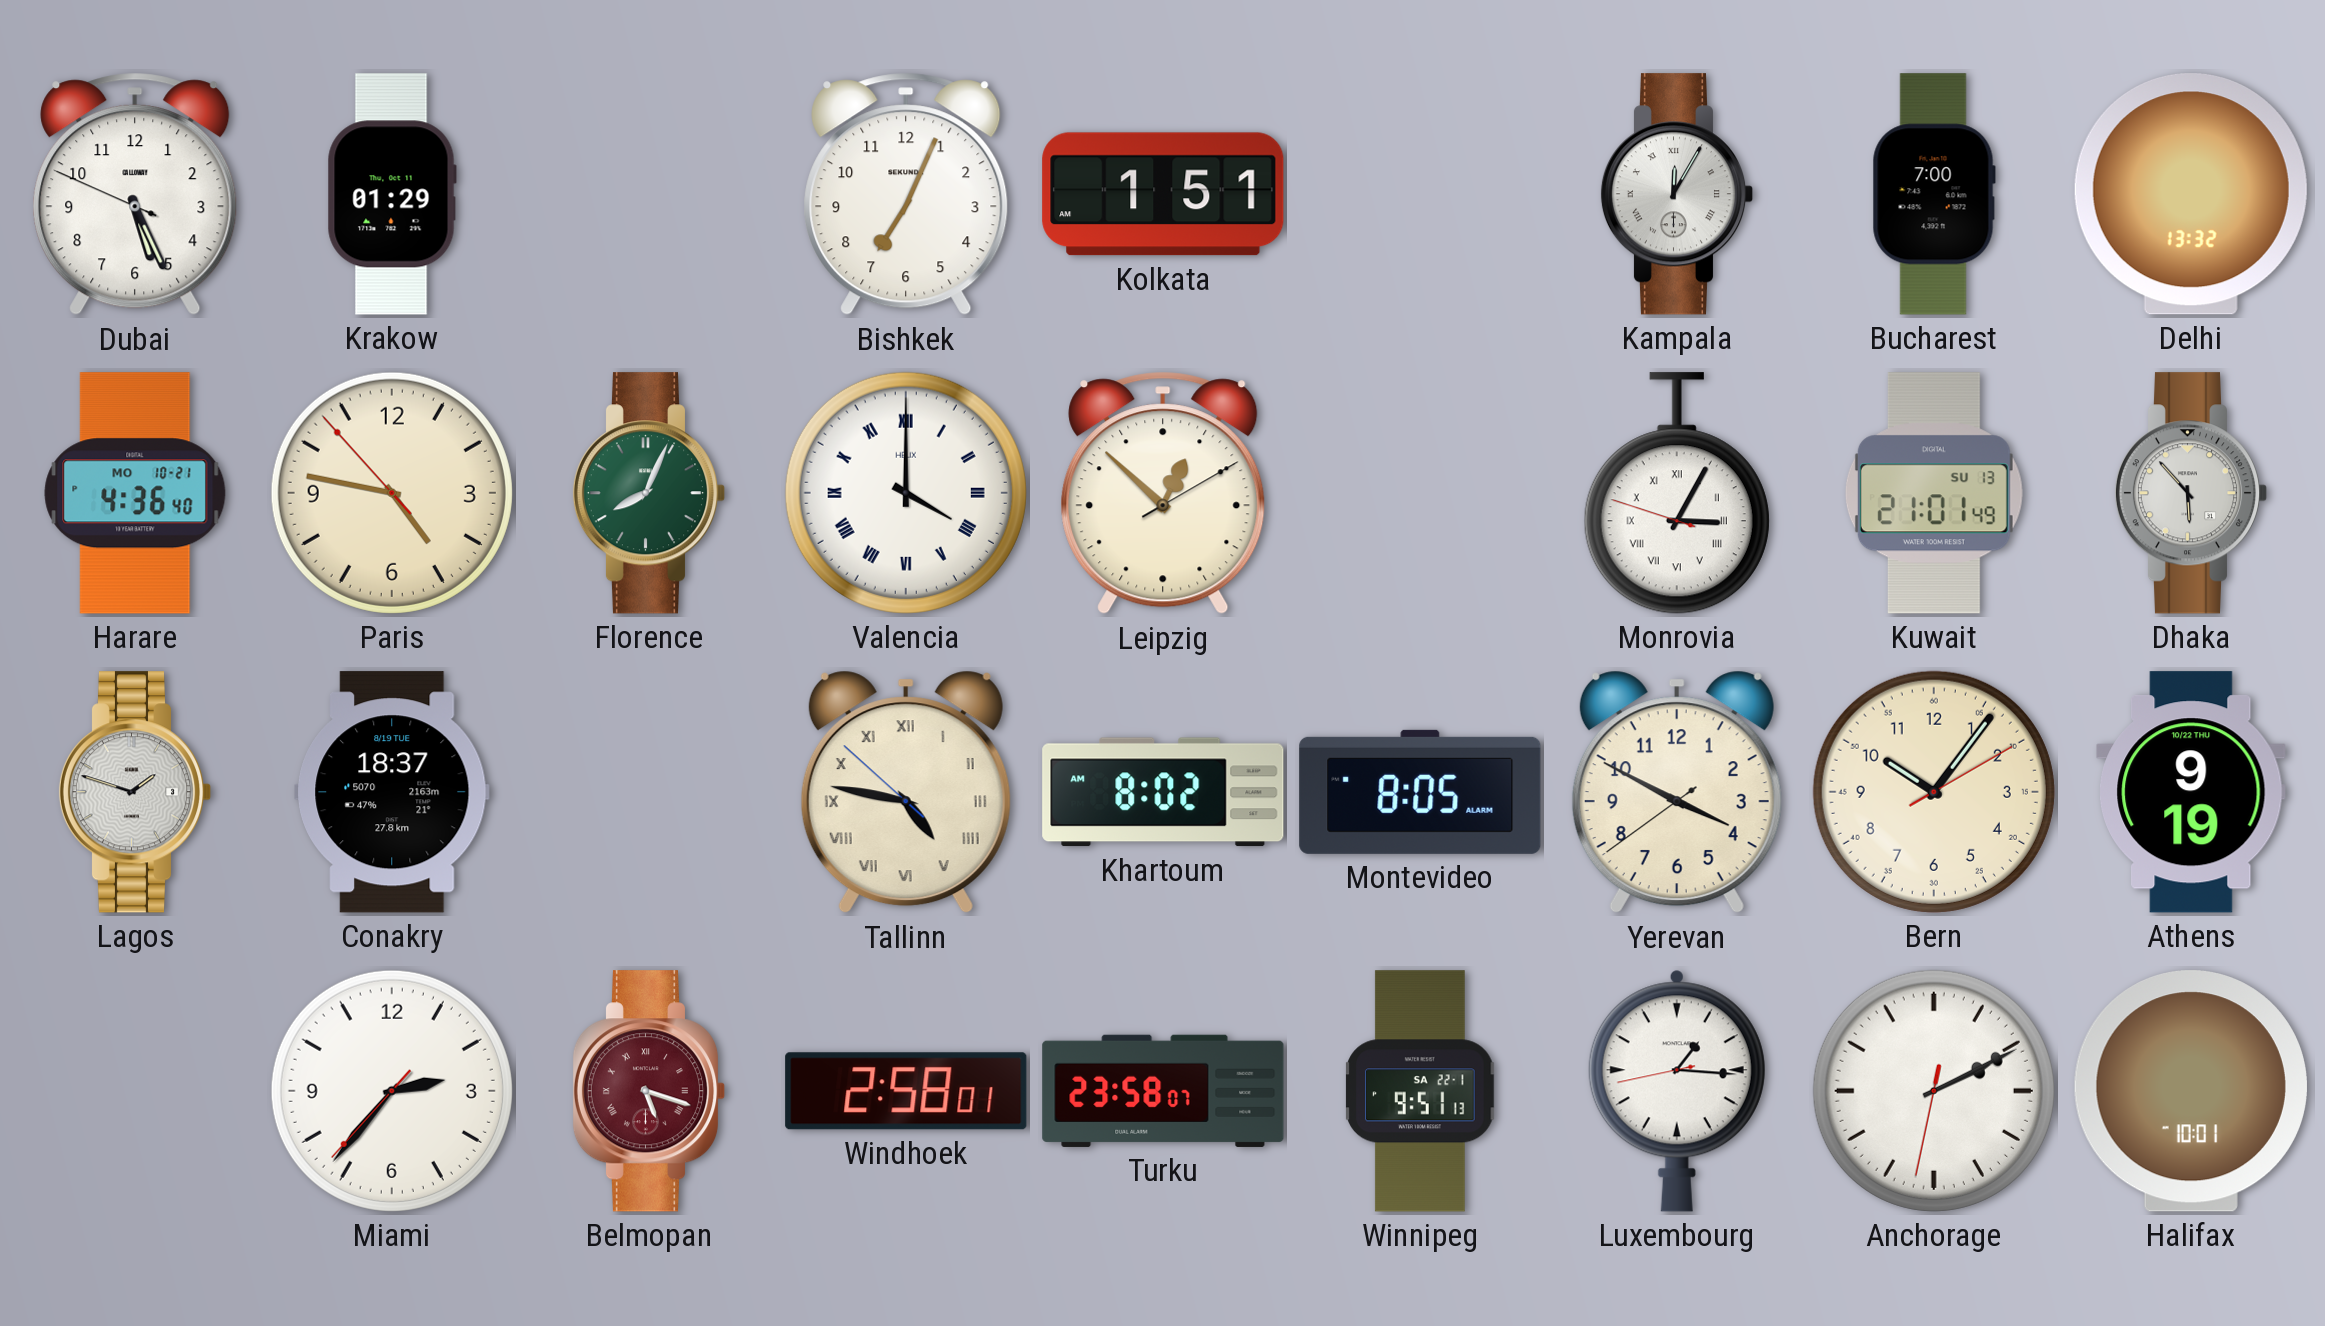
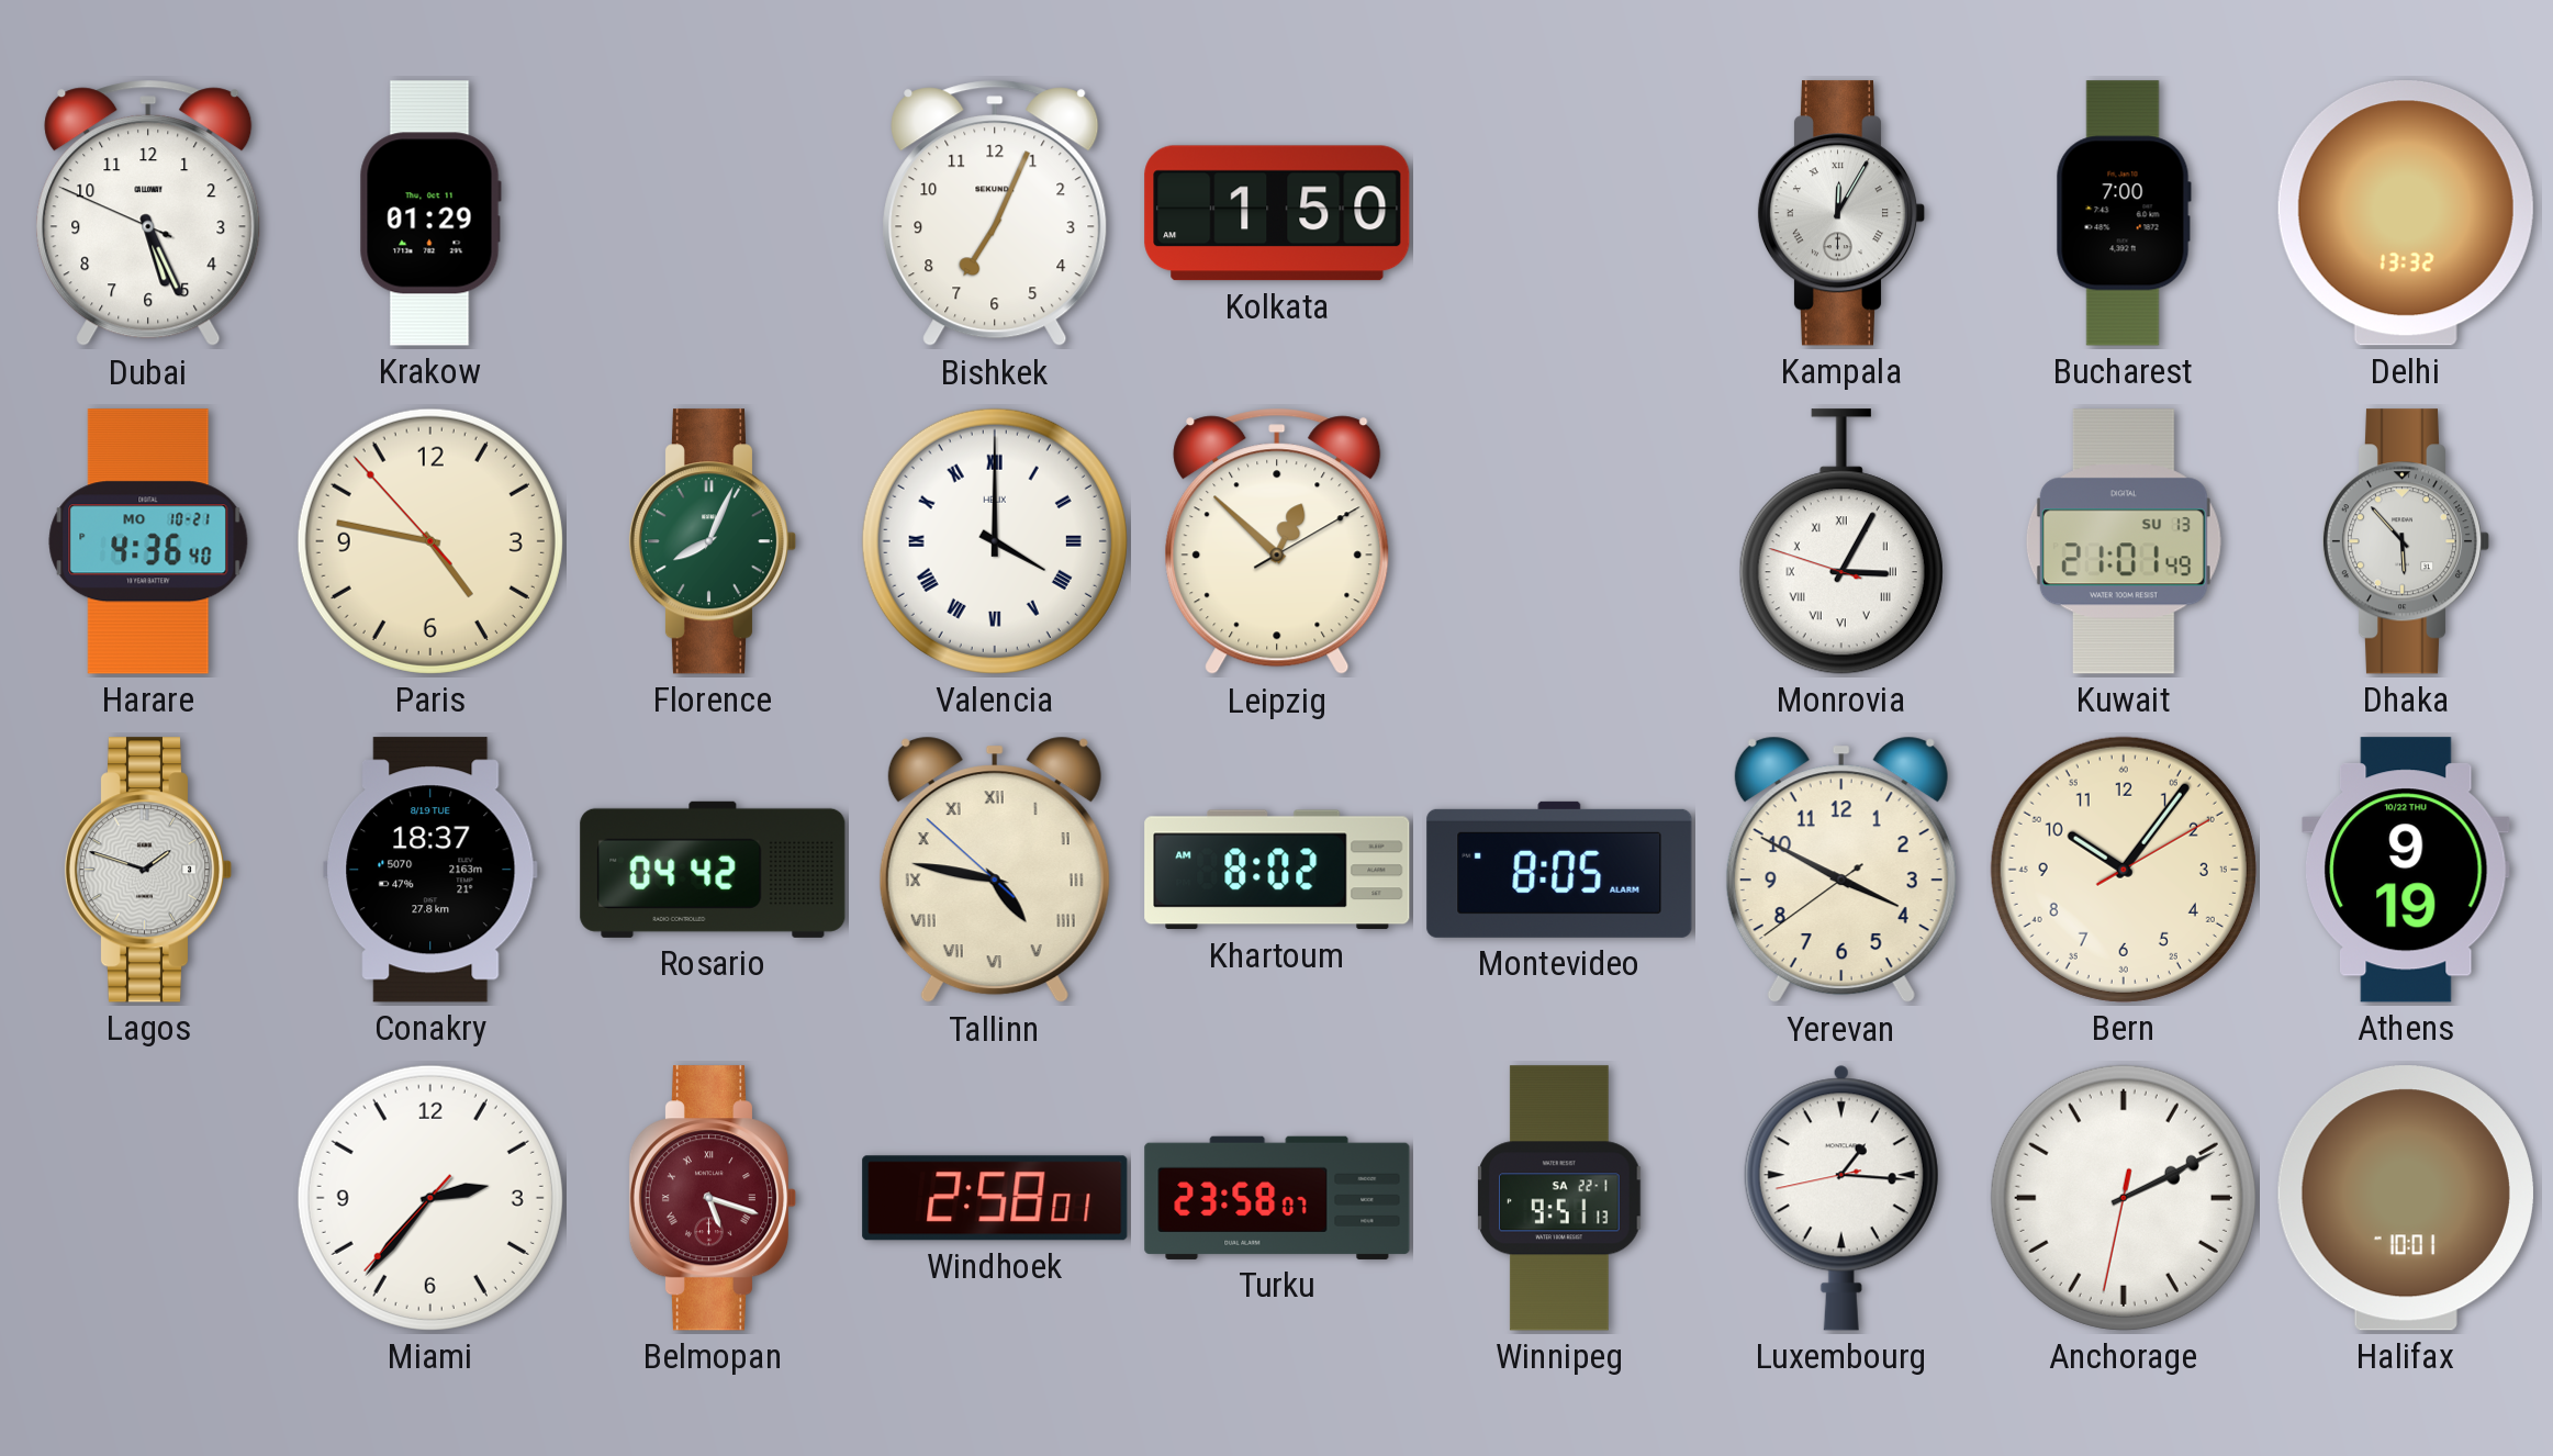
Kolkata: 1:51 -> 1:50 (1277, 213)
Rosario: none -> 04:42 (713, 870)
